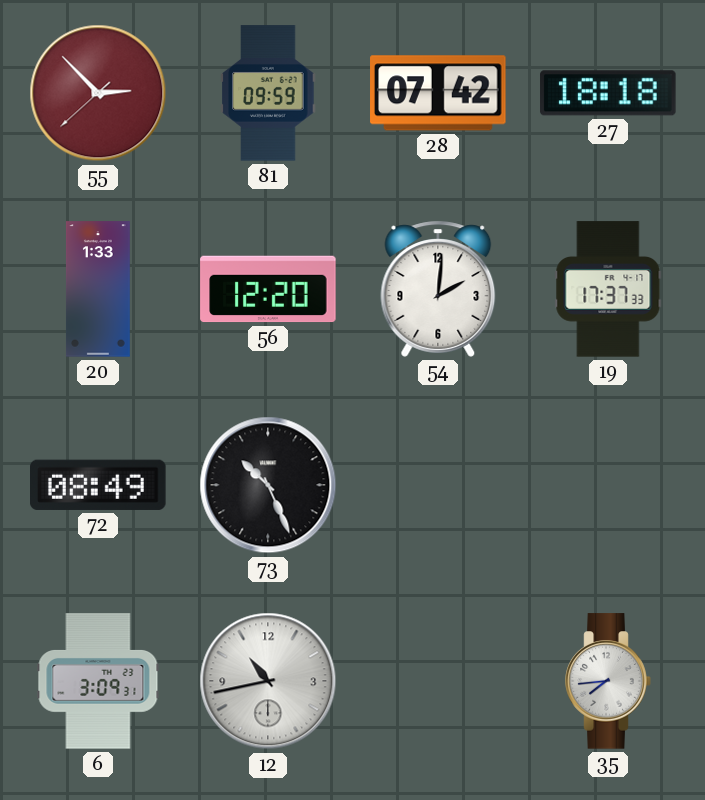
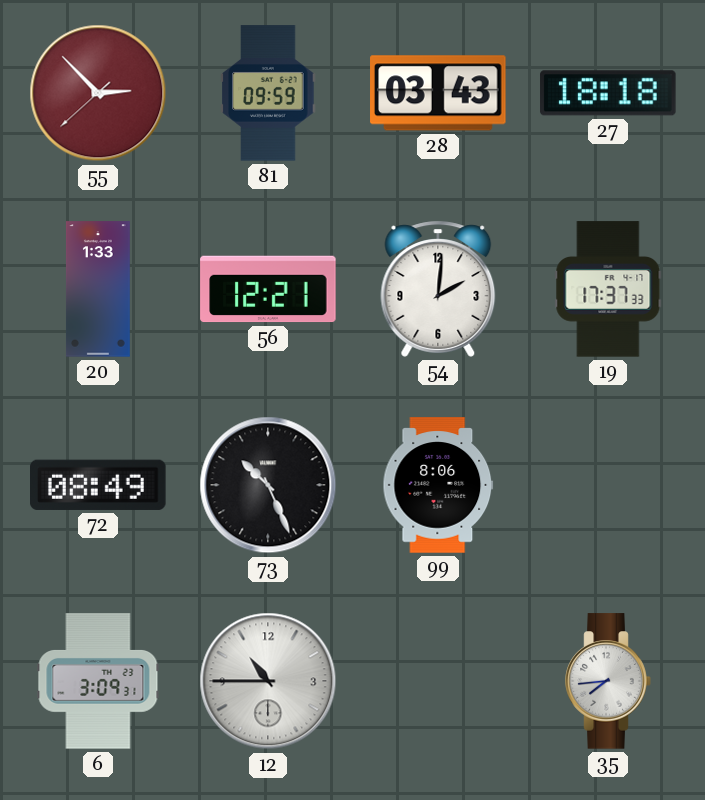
28: 07:42 -> 03:43 (438, 93)
56: 12:20 -> 12:21 (268, 289)
99: none -> 8:06 (438, 485)
12: 10:43 -> 10:45 (268, 681)
